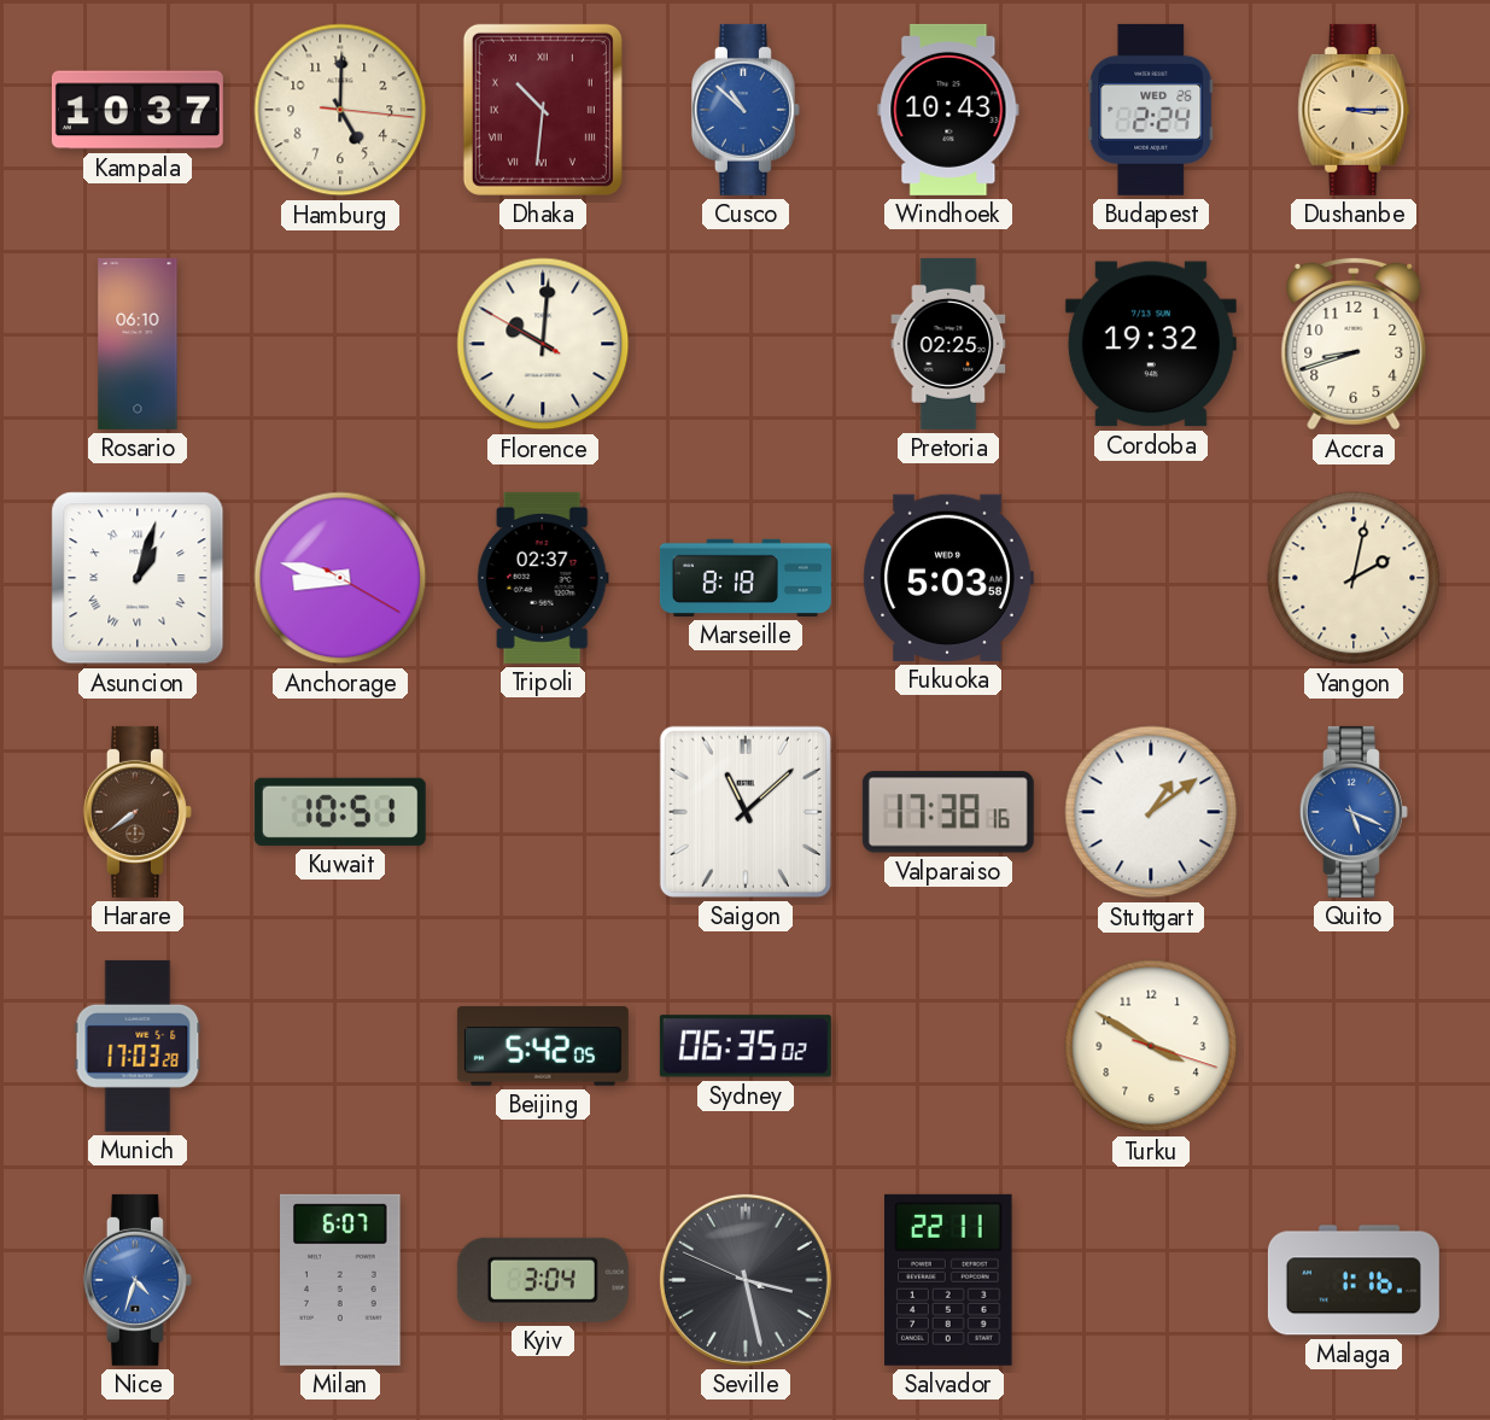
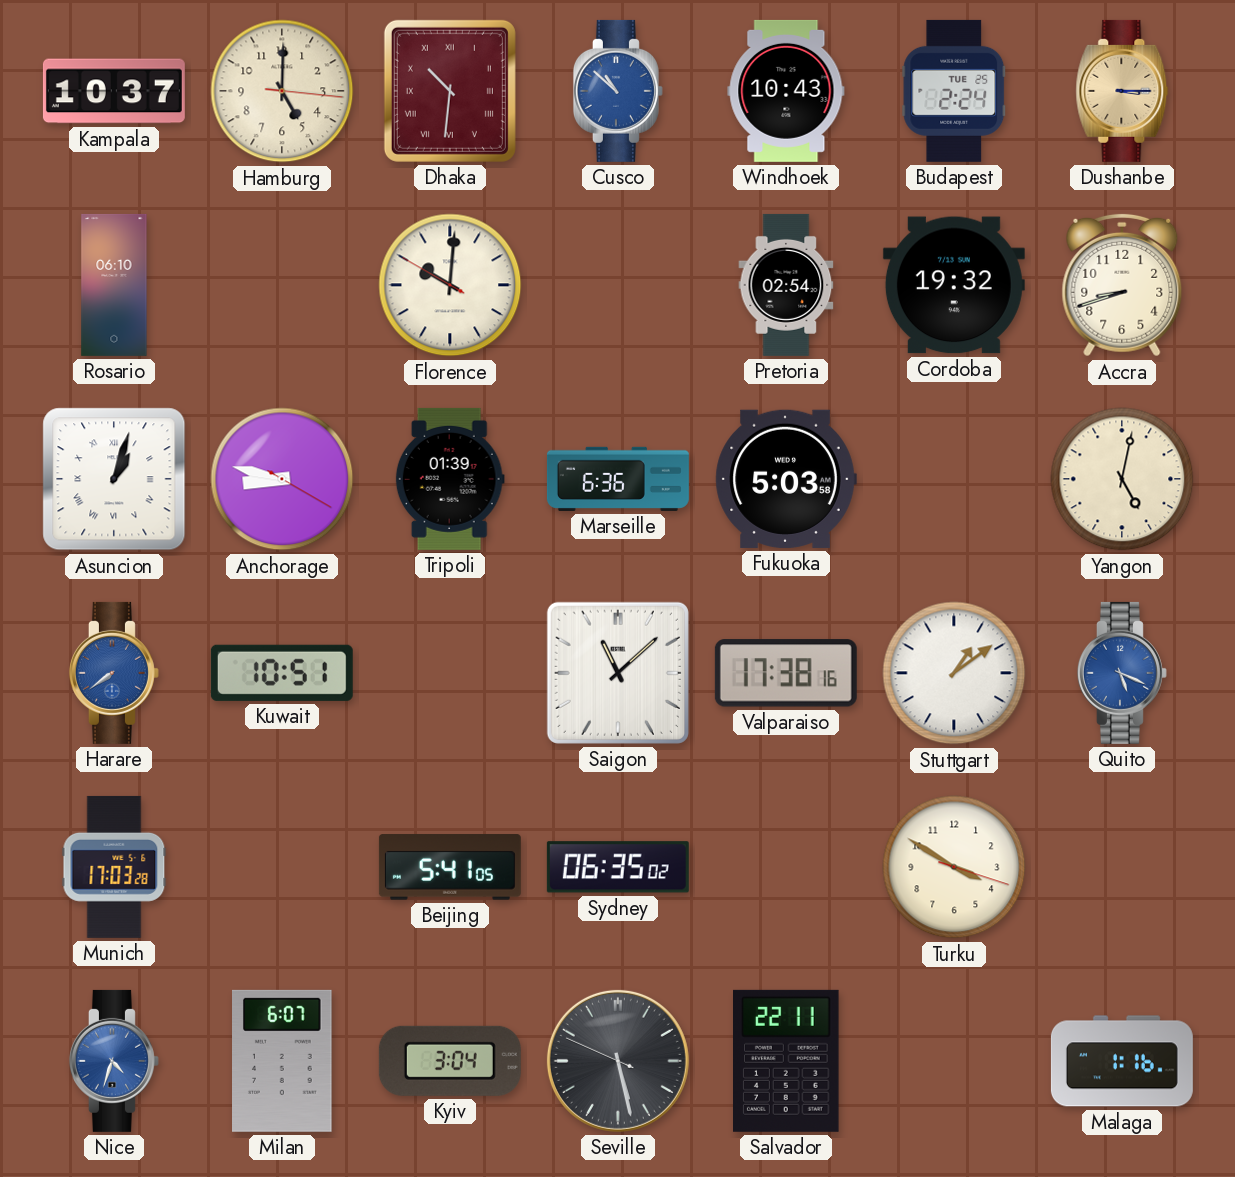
Budapest date: WED 26 -> TUE 25 (954, 91)
Pretoria: 02:25 -> 02:54 (786, 285)
Tripoli: 02:37 -> 01:39 (450, 479)
Marseille: 8:18 -> 6:36 (618, 479)
Yangon: 2:02 -> 5:02 (1122, 479)
Harare dial: brown -> blue (114, 673)
Beijing: 5:42 -> 5:41 (450, 867)
Seville: 3:27 -> 5:27 (618, 1061)
